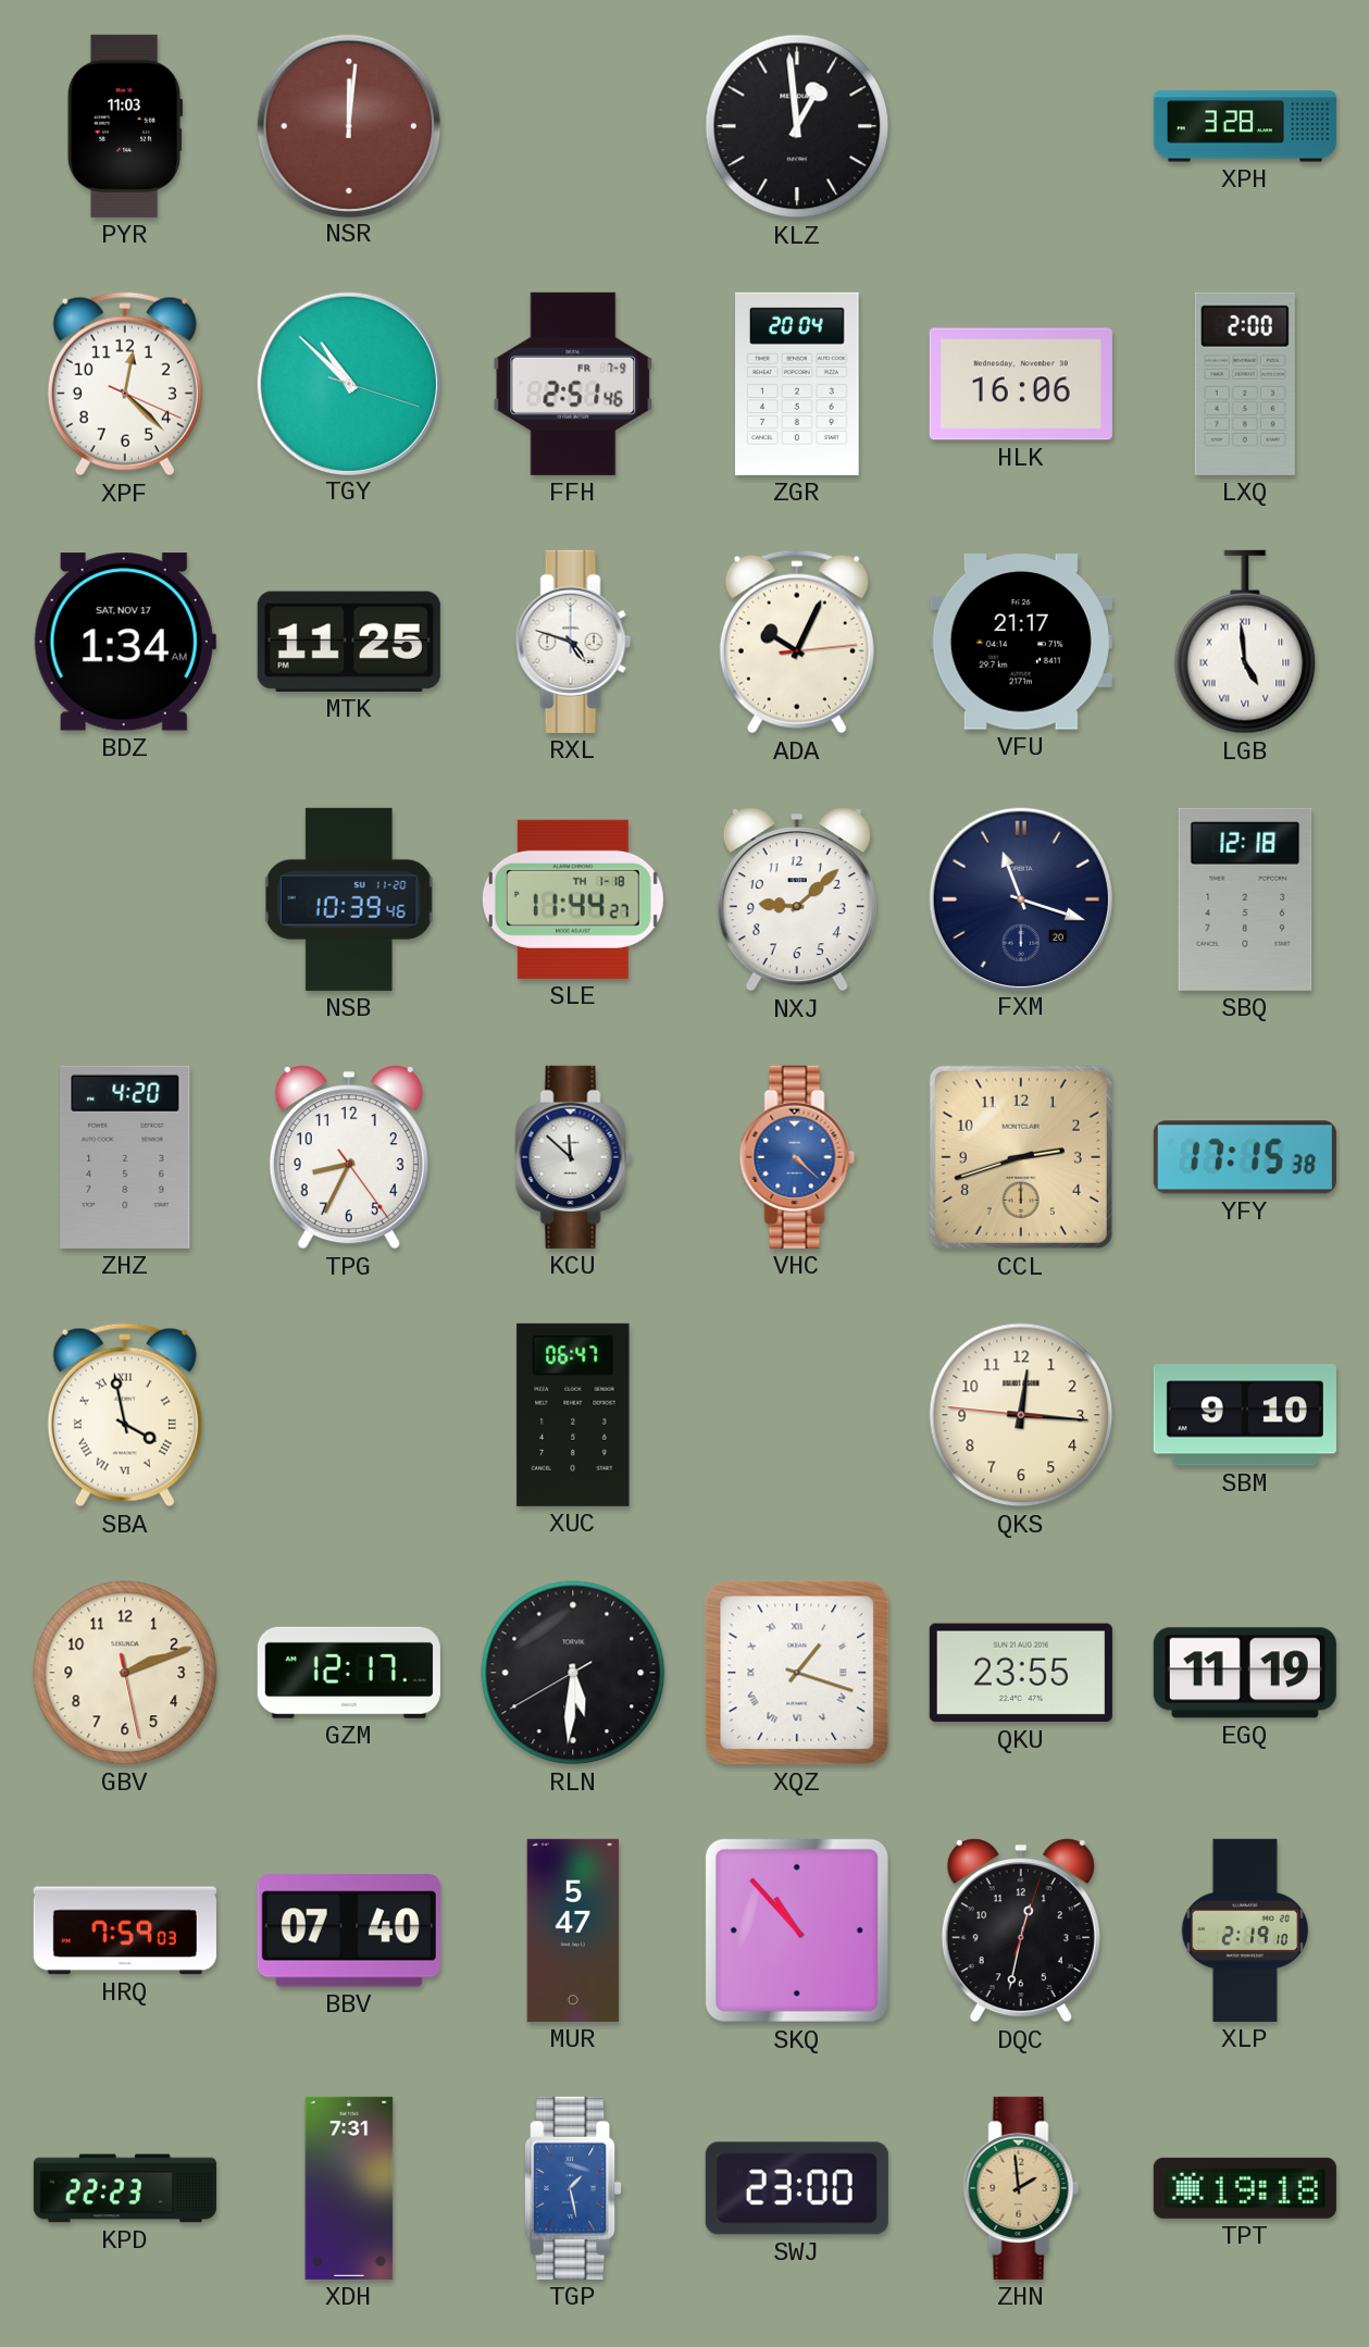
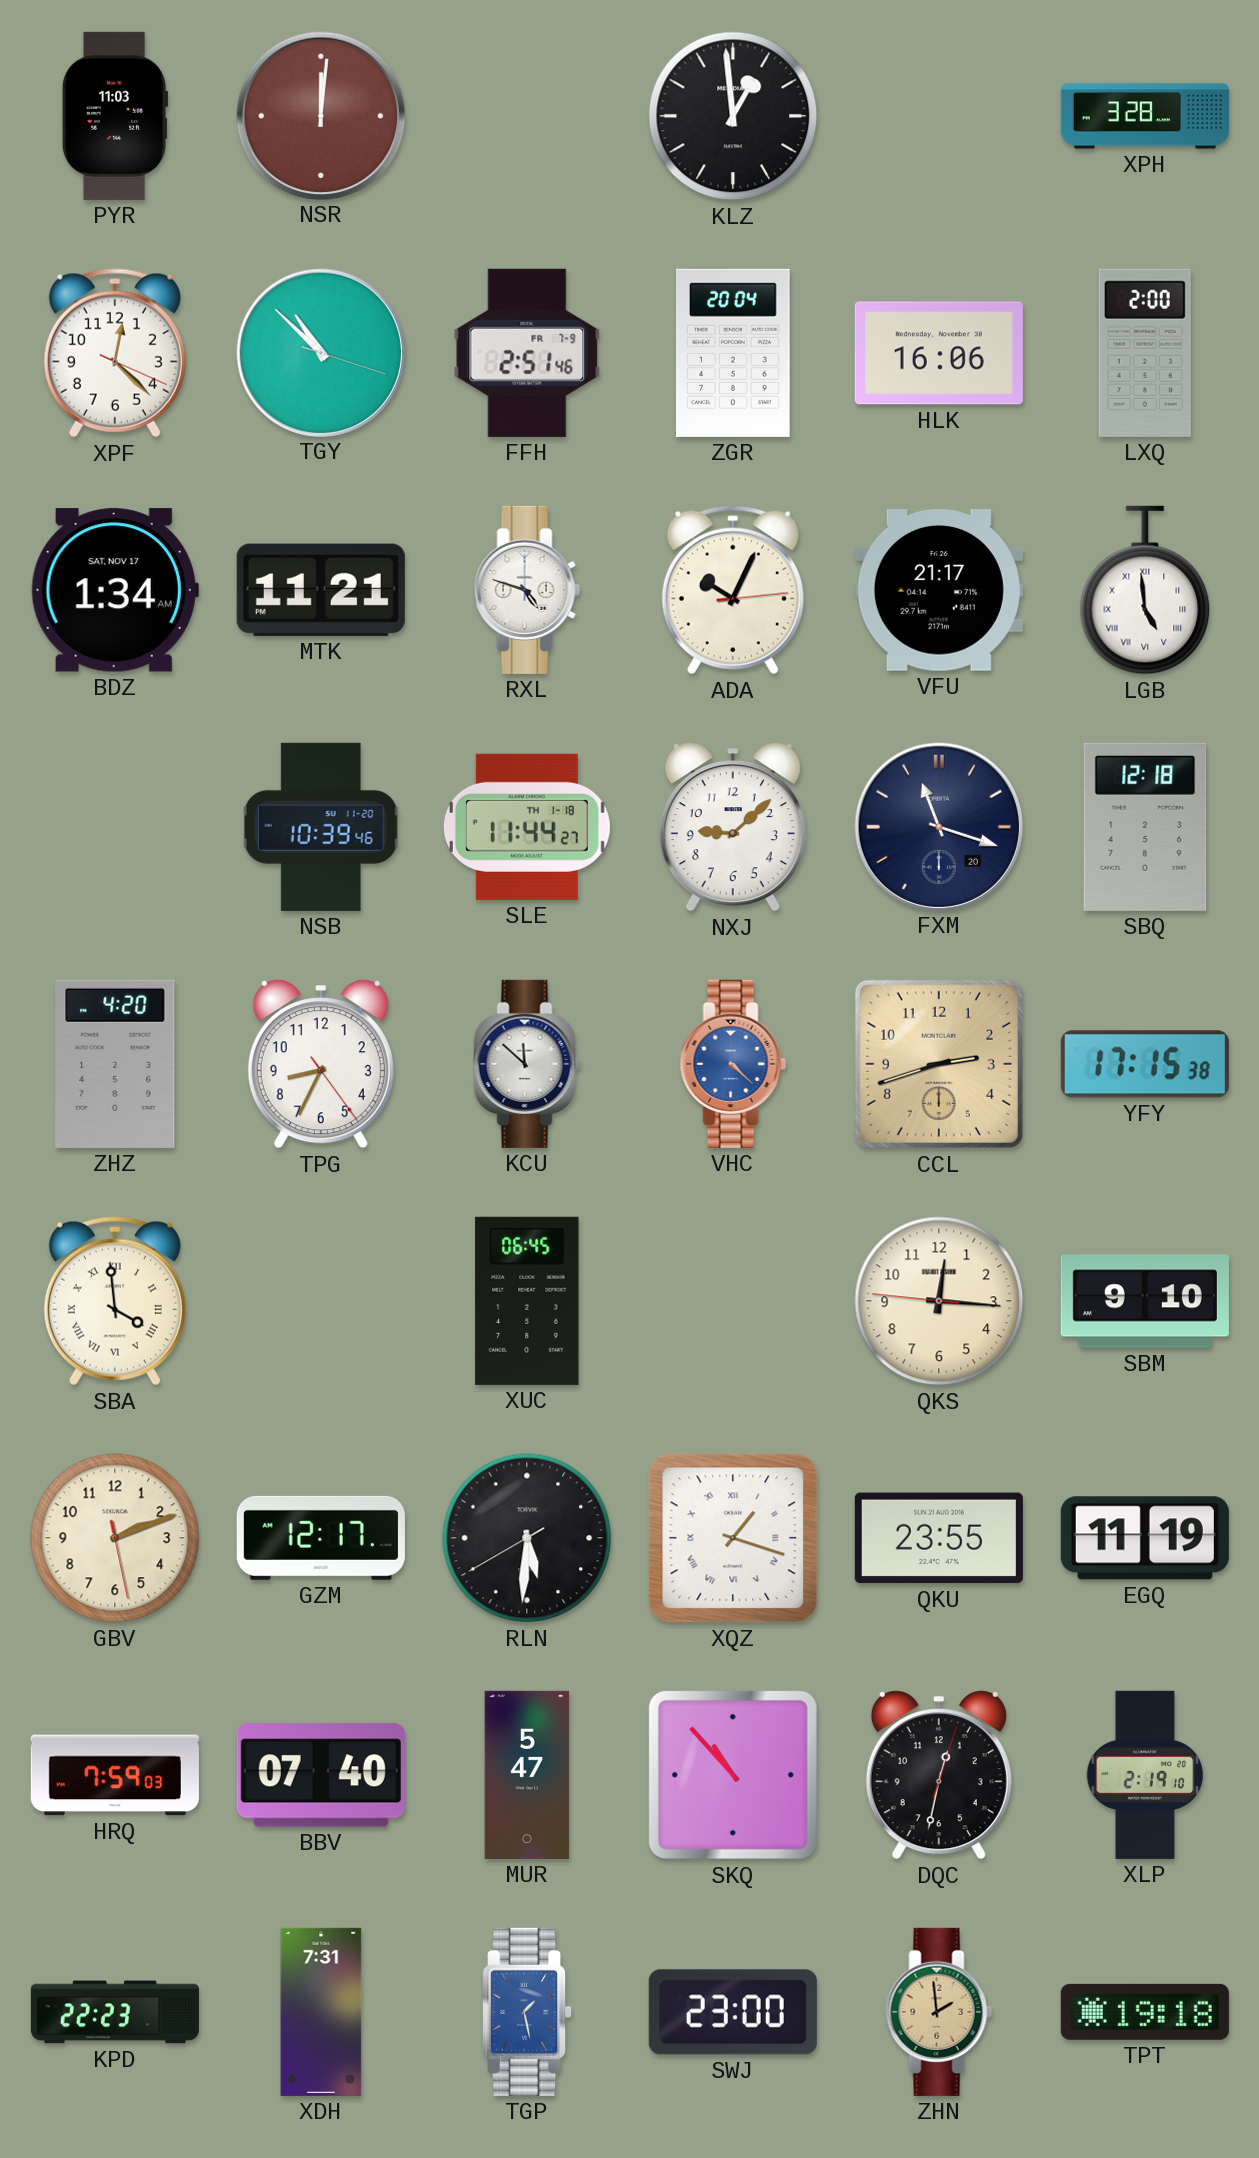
MTK: 11:25 -> 11:21 (321, 590)
SBA: 3:58 -> 3:59 (115, 1301)
XUC: 06:47 -> 06:45 (527, 1301)
